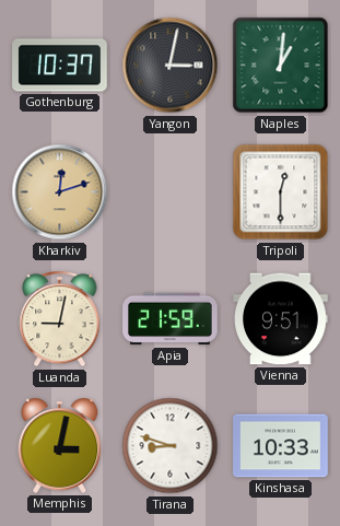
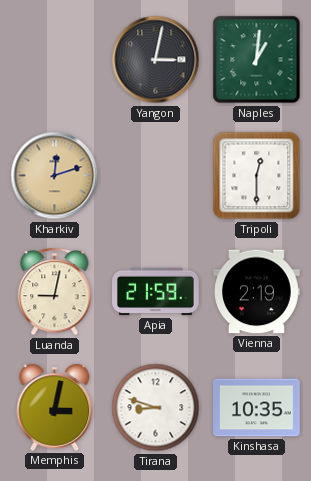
Gothenburg: 10:37 -> none (60, 66)
Vienna: 9:51 -> 2:19 (257, 292)
Kinshasa: 10:33 -> 10:35 (257, 408)
